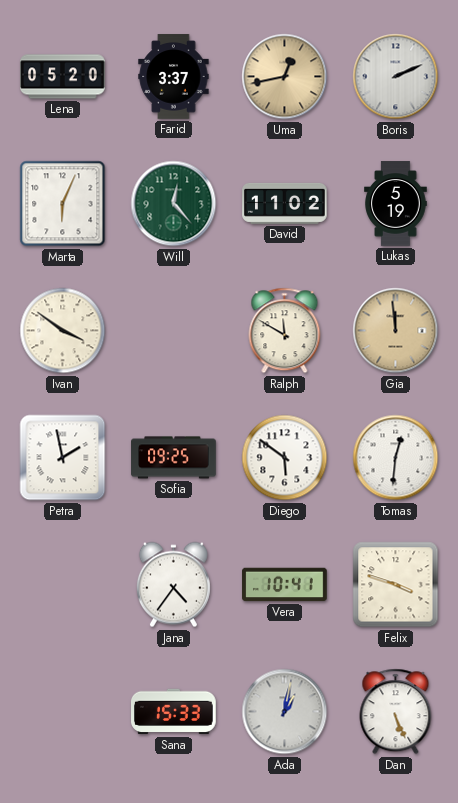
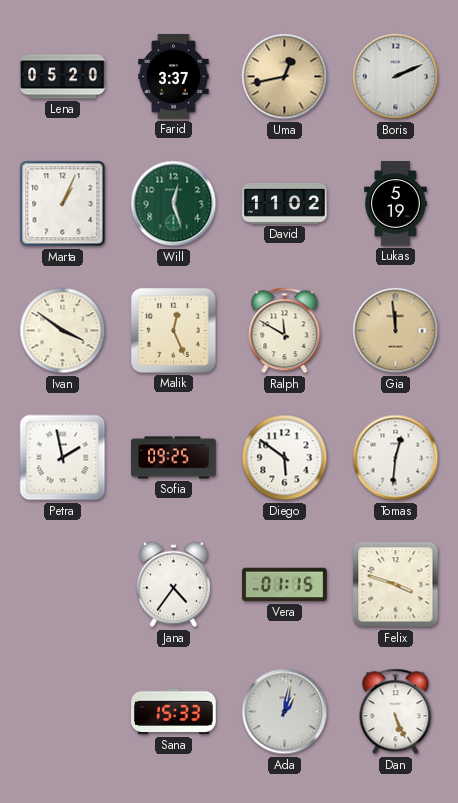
Marta: 6:04 -> 1:04 (63, 204)
Will: 12:23 -> 12:27 (174, 204)
Malik: none -> 12:26 (174, 331)
Vera: 10:41 -> 01:15 (285, 585)
